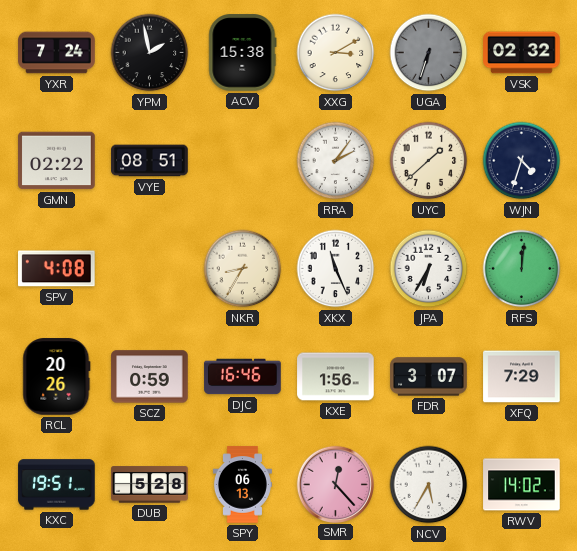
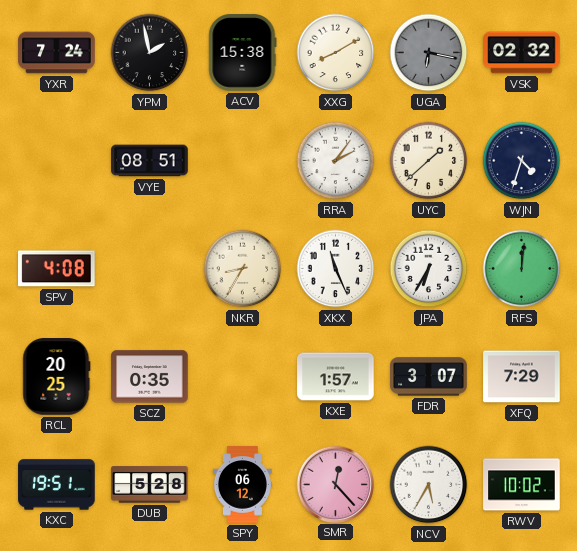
XXG: 3:10 -> 8:10 (336, 53)
UGA: 6:33 -> 6:17 (429, 53)
GMN: 02:22 -> none (57, 161)
RCL: 20:26 -> 20:25 (57, 377)
SCZ: 0:59 -> 0:35 (150, 377)
DJC: 16:46 -> none (243, 377)
KXE: 1:56 -> 1:57 (336, 377)
SPY: 06:13 -> 06:12 (242, 485)
RWV: 14:02 -> 10:02 (522, 485)
